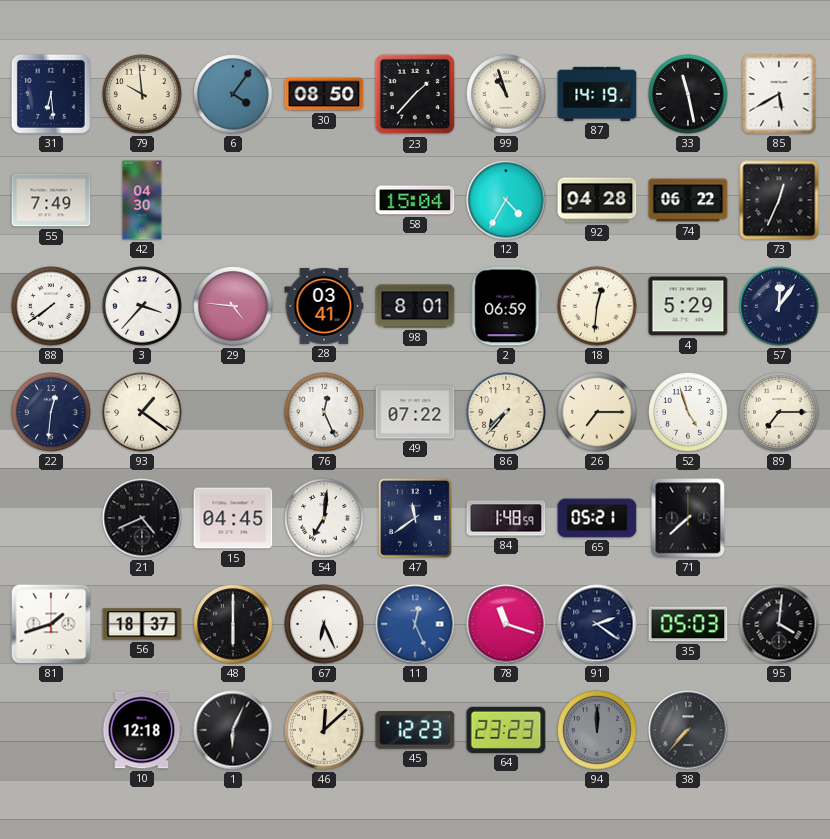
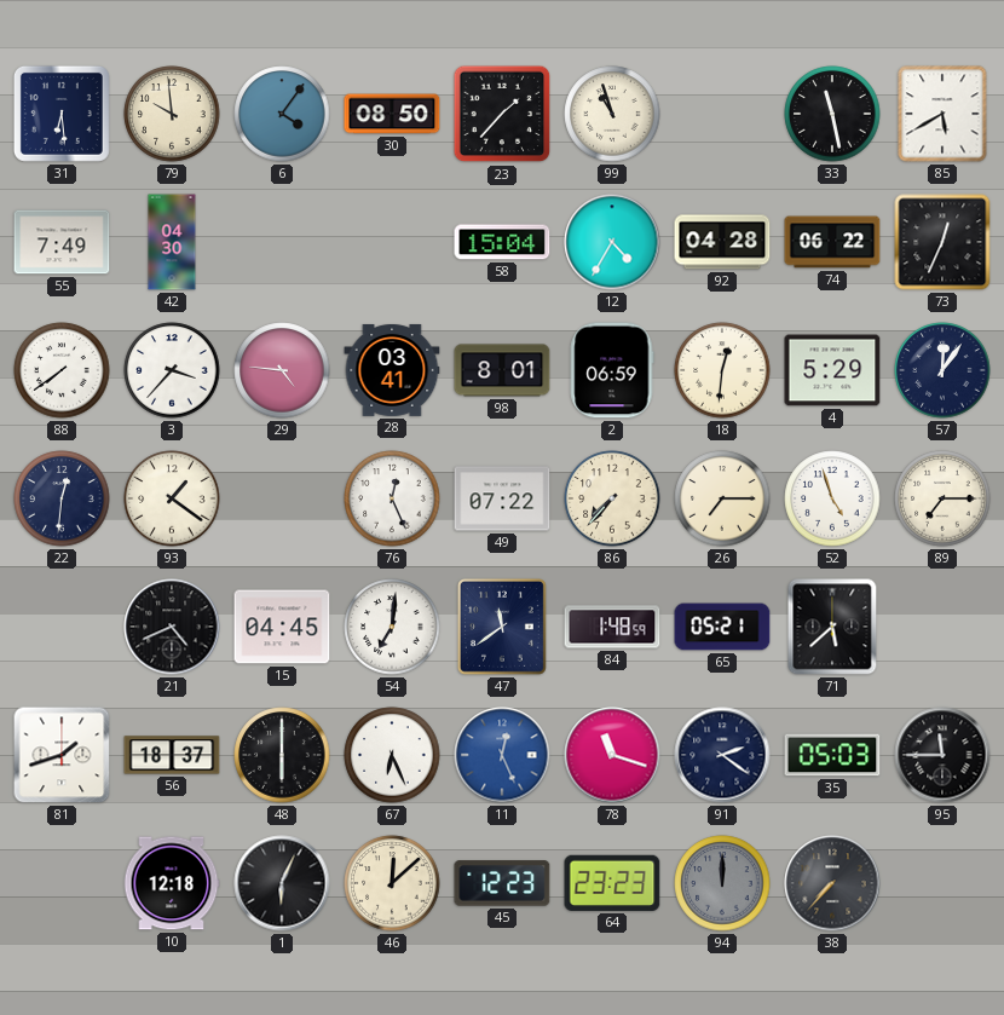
87: 14:19 -> none (597, 94)
71: 7:38 -> 5:38 (832, 627)
95: 4:01 -> 11:45 (942, 755)
